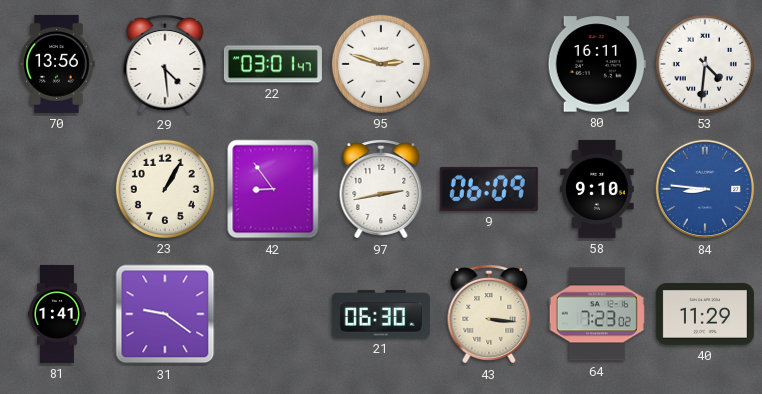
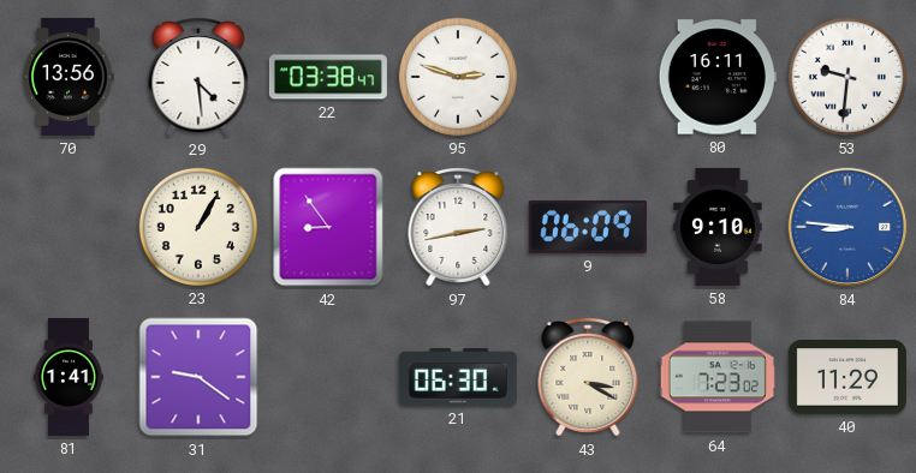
22: 03:01 -> 03:38 (328, 77)
53: 4:31 -> 9:31 (847, 77)
43: 3:16 -> 3:20 (588, 378)
